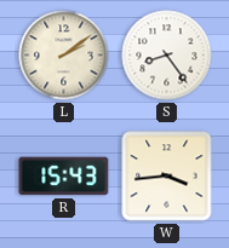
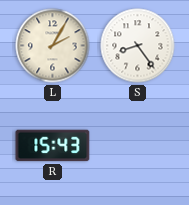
L: 2:09 -> 2:05 (53, 46)
W: 3:44 -> none (167, 177)
